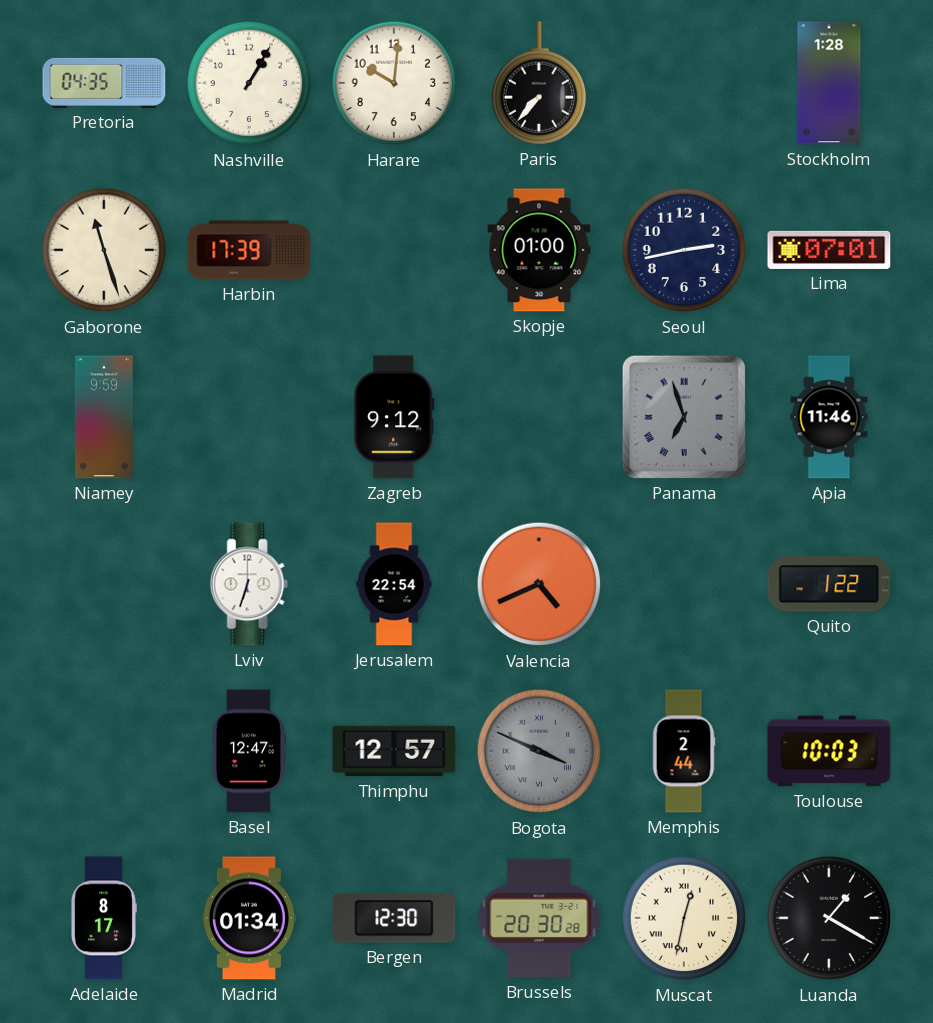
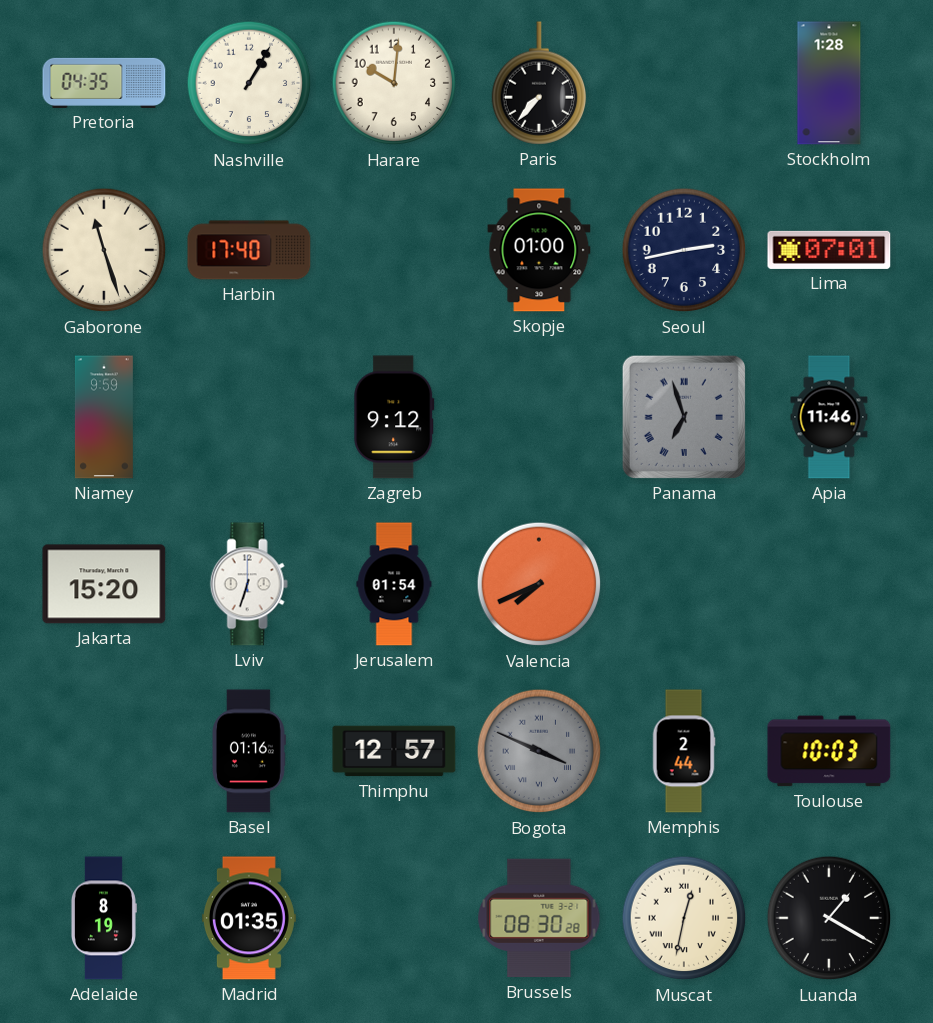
Harbin: 17:39 -> 17:40 (249, 250)
Jakarta: none -> 15:20 (104, 584)
Jerusalem: 22:54 -> 01:54 (394, 584)
Valencia: 4:41 -> 7:41 (539, 584)
Quito: 1:22 -> none (829, 584)
Basel: 12:47 -> 01:16 (249, 751)
Adelaide: 8:17 -> 8:19 (103, 918)
Madrid: 01:34 -> 01:35 (249, 918)
Bergen: 12:30 -> none (394, 918)
Brussels: 20:30 -> 08:30 (539, 918)
